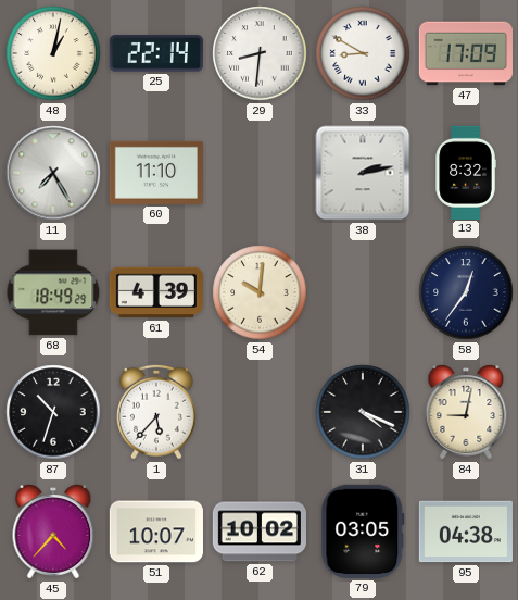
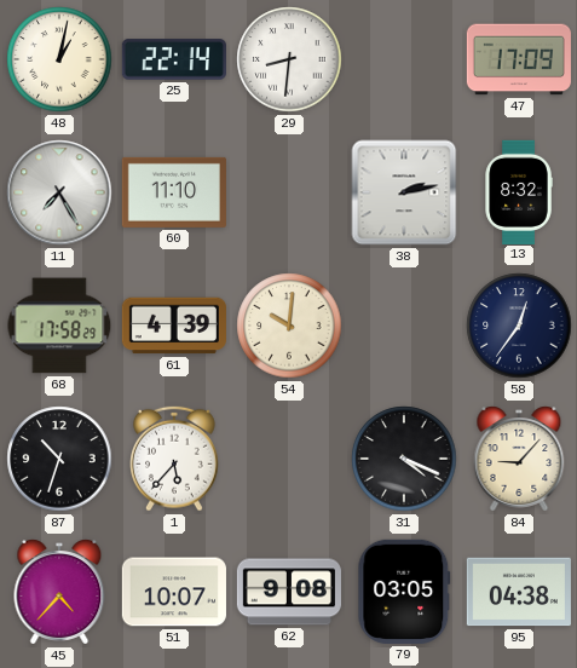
33: 8:50 -> none (363, 53)
68: 18:49 -> 17:58 (59, 326)
84: 9:02 -> 9:07 (519, 459)
62: 10:02 -> 9:08 (288, 592)
